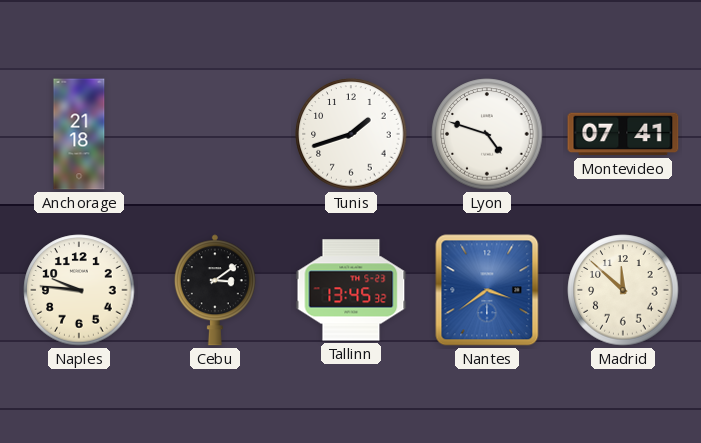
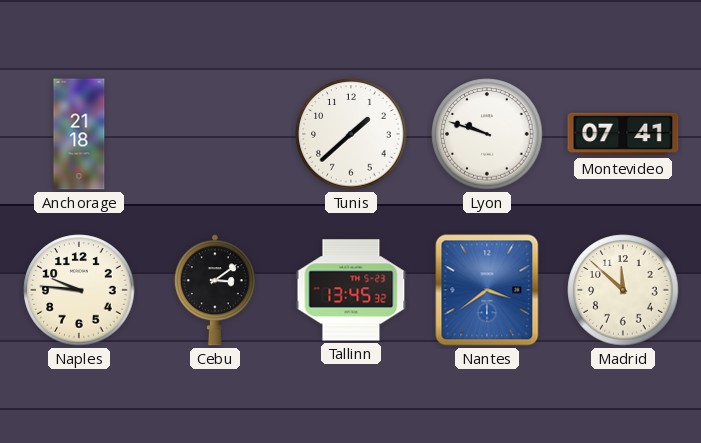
Tunis: 1:42 -> 1:38 (351, 134)
Lyon: 4:48 -> 9:48 (487, 134)
